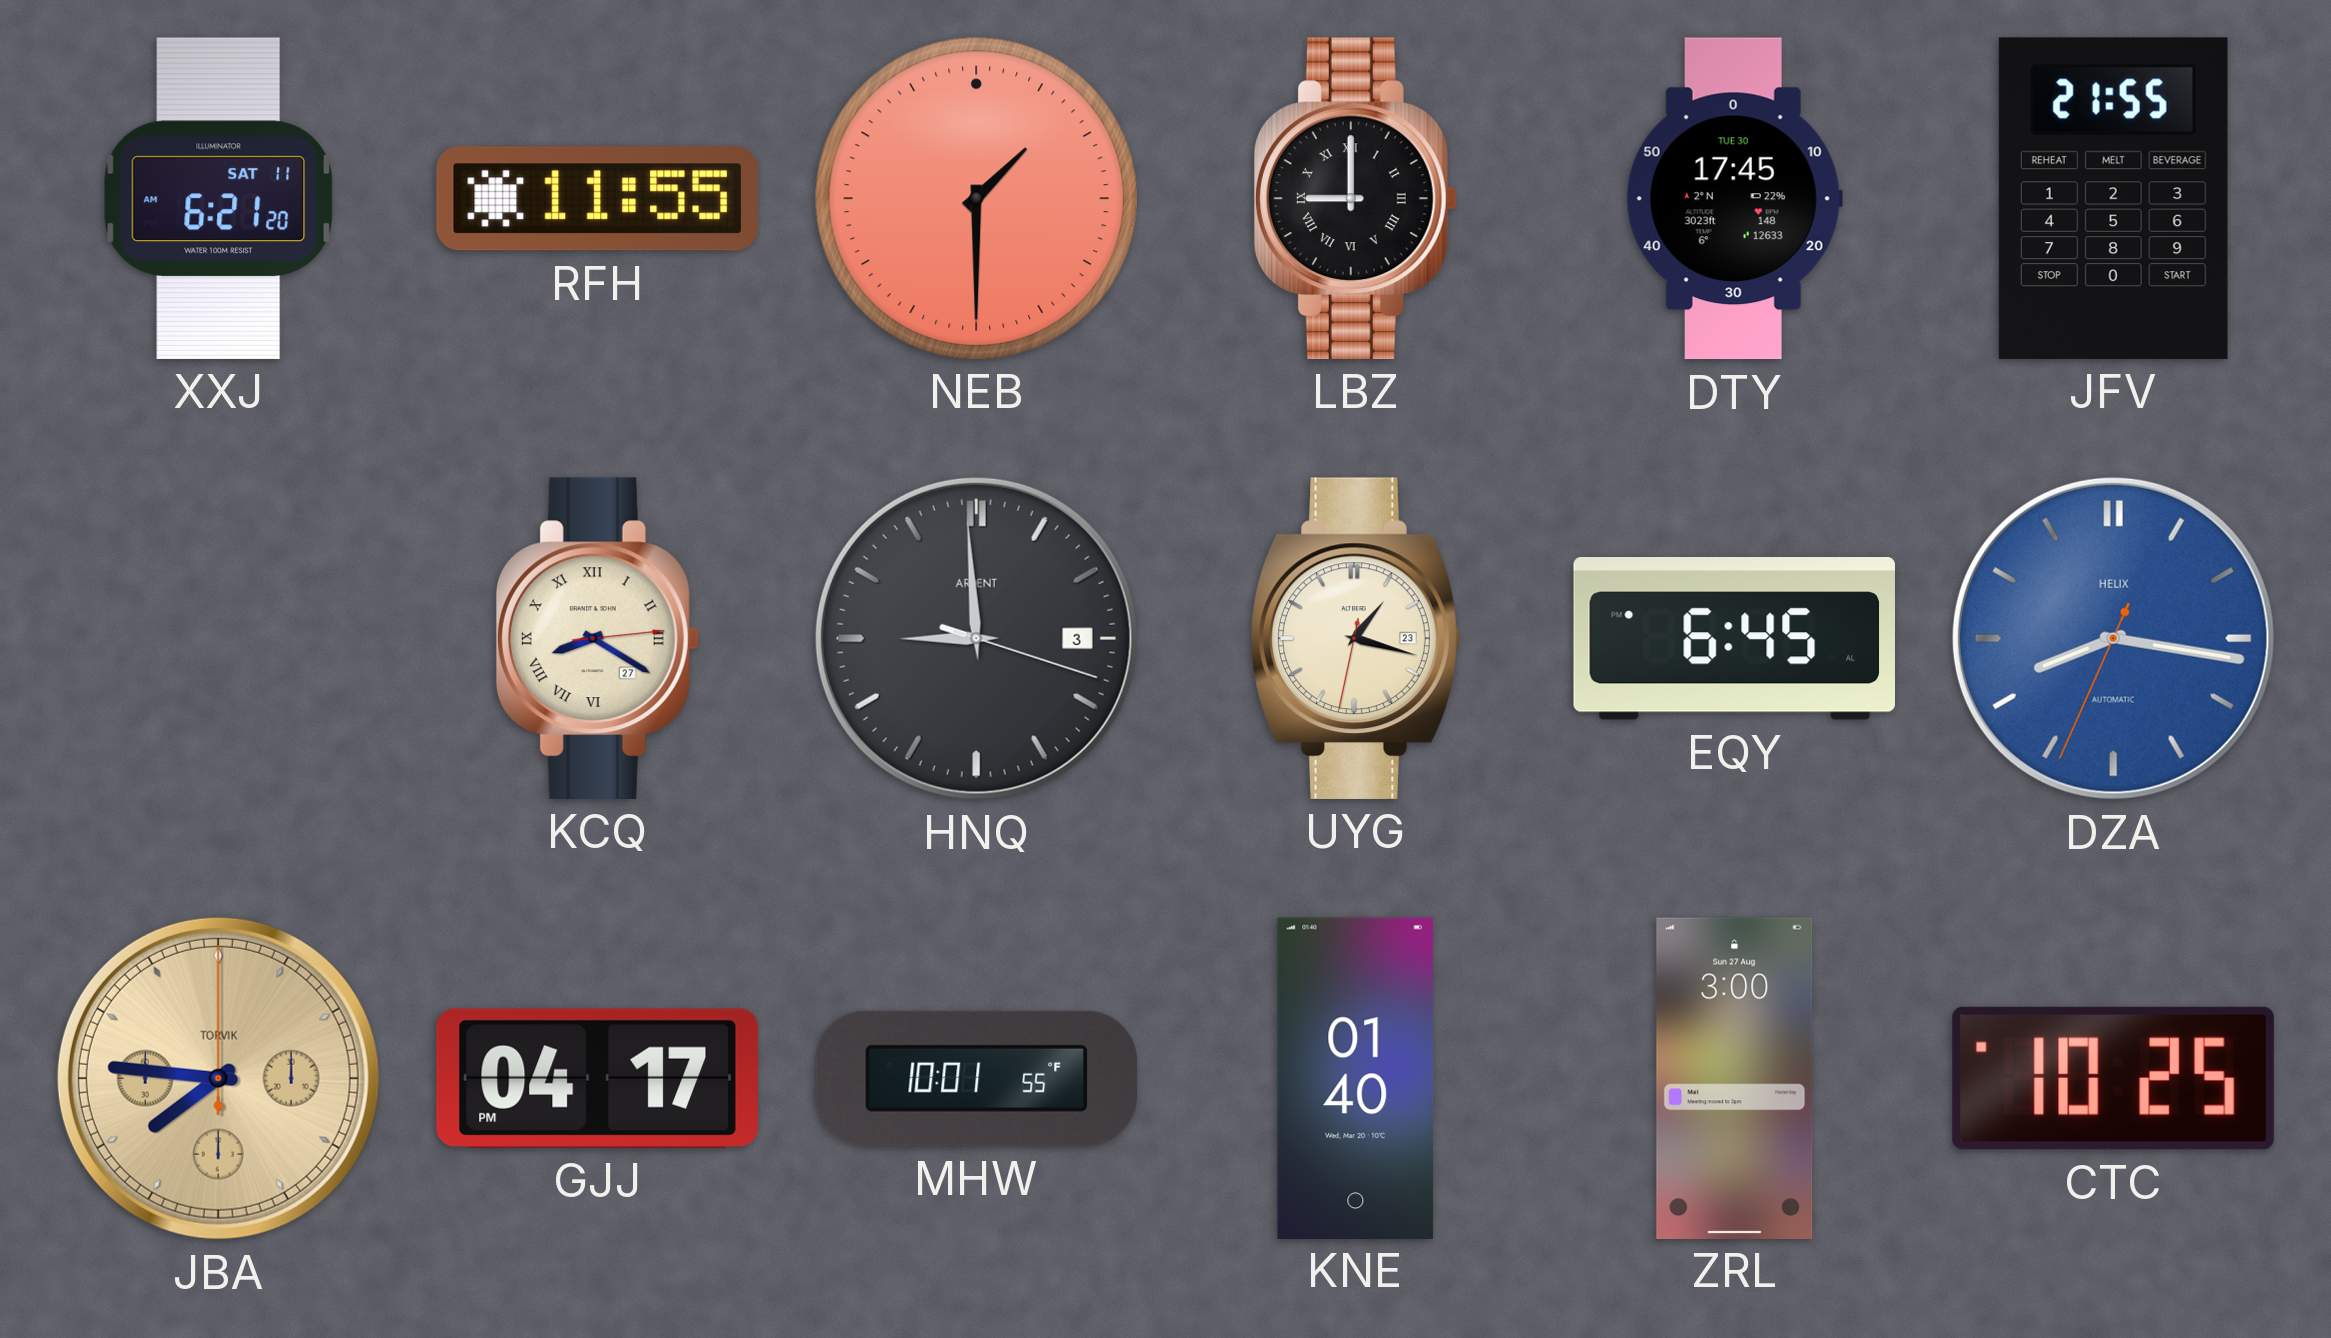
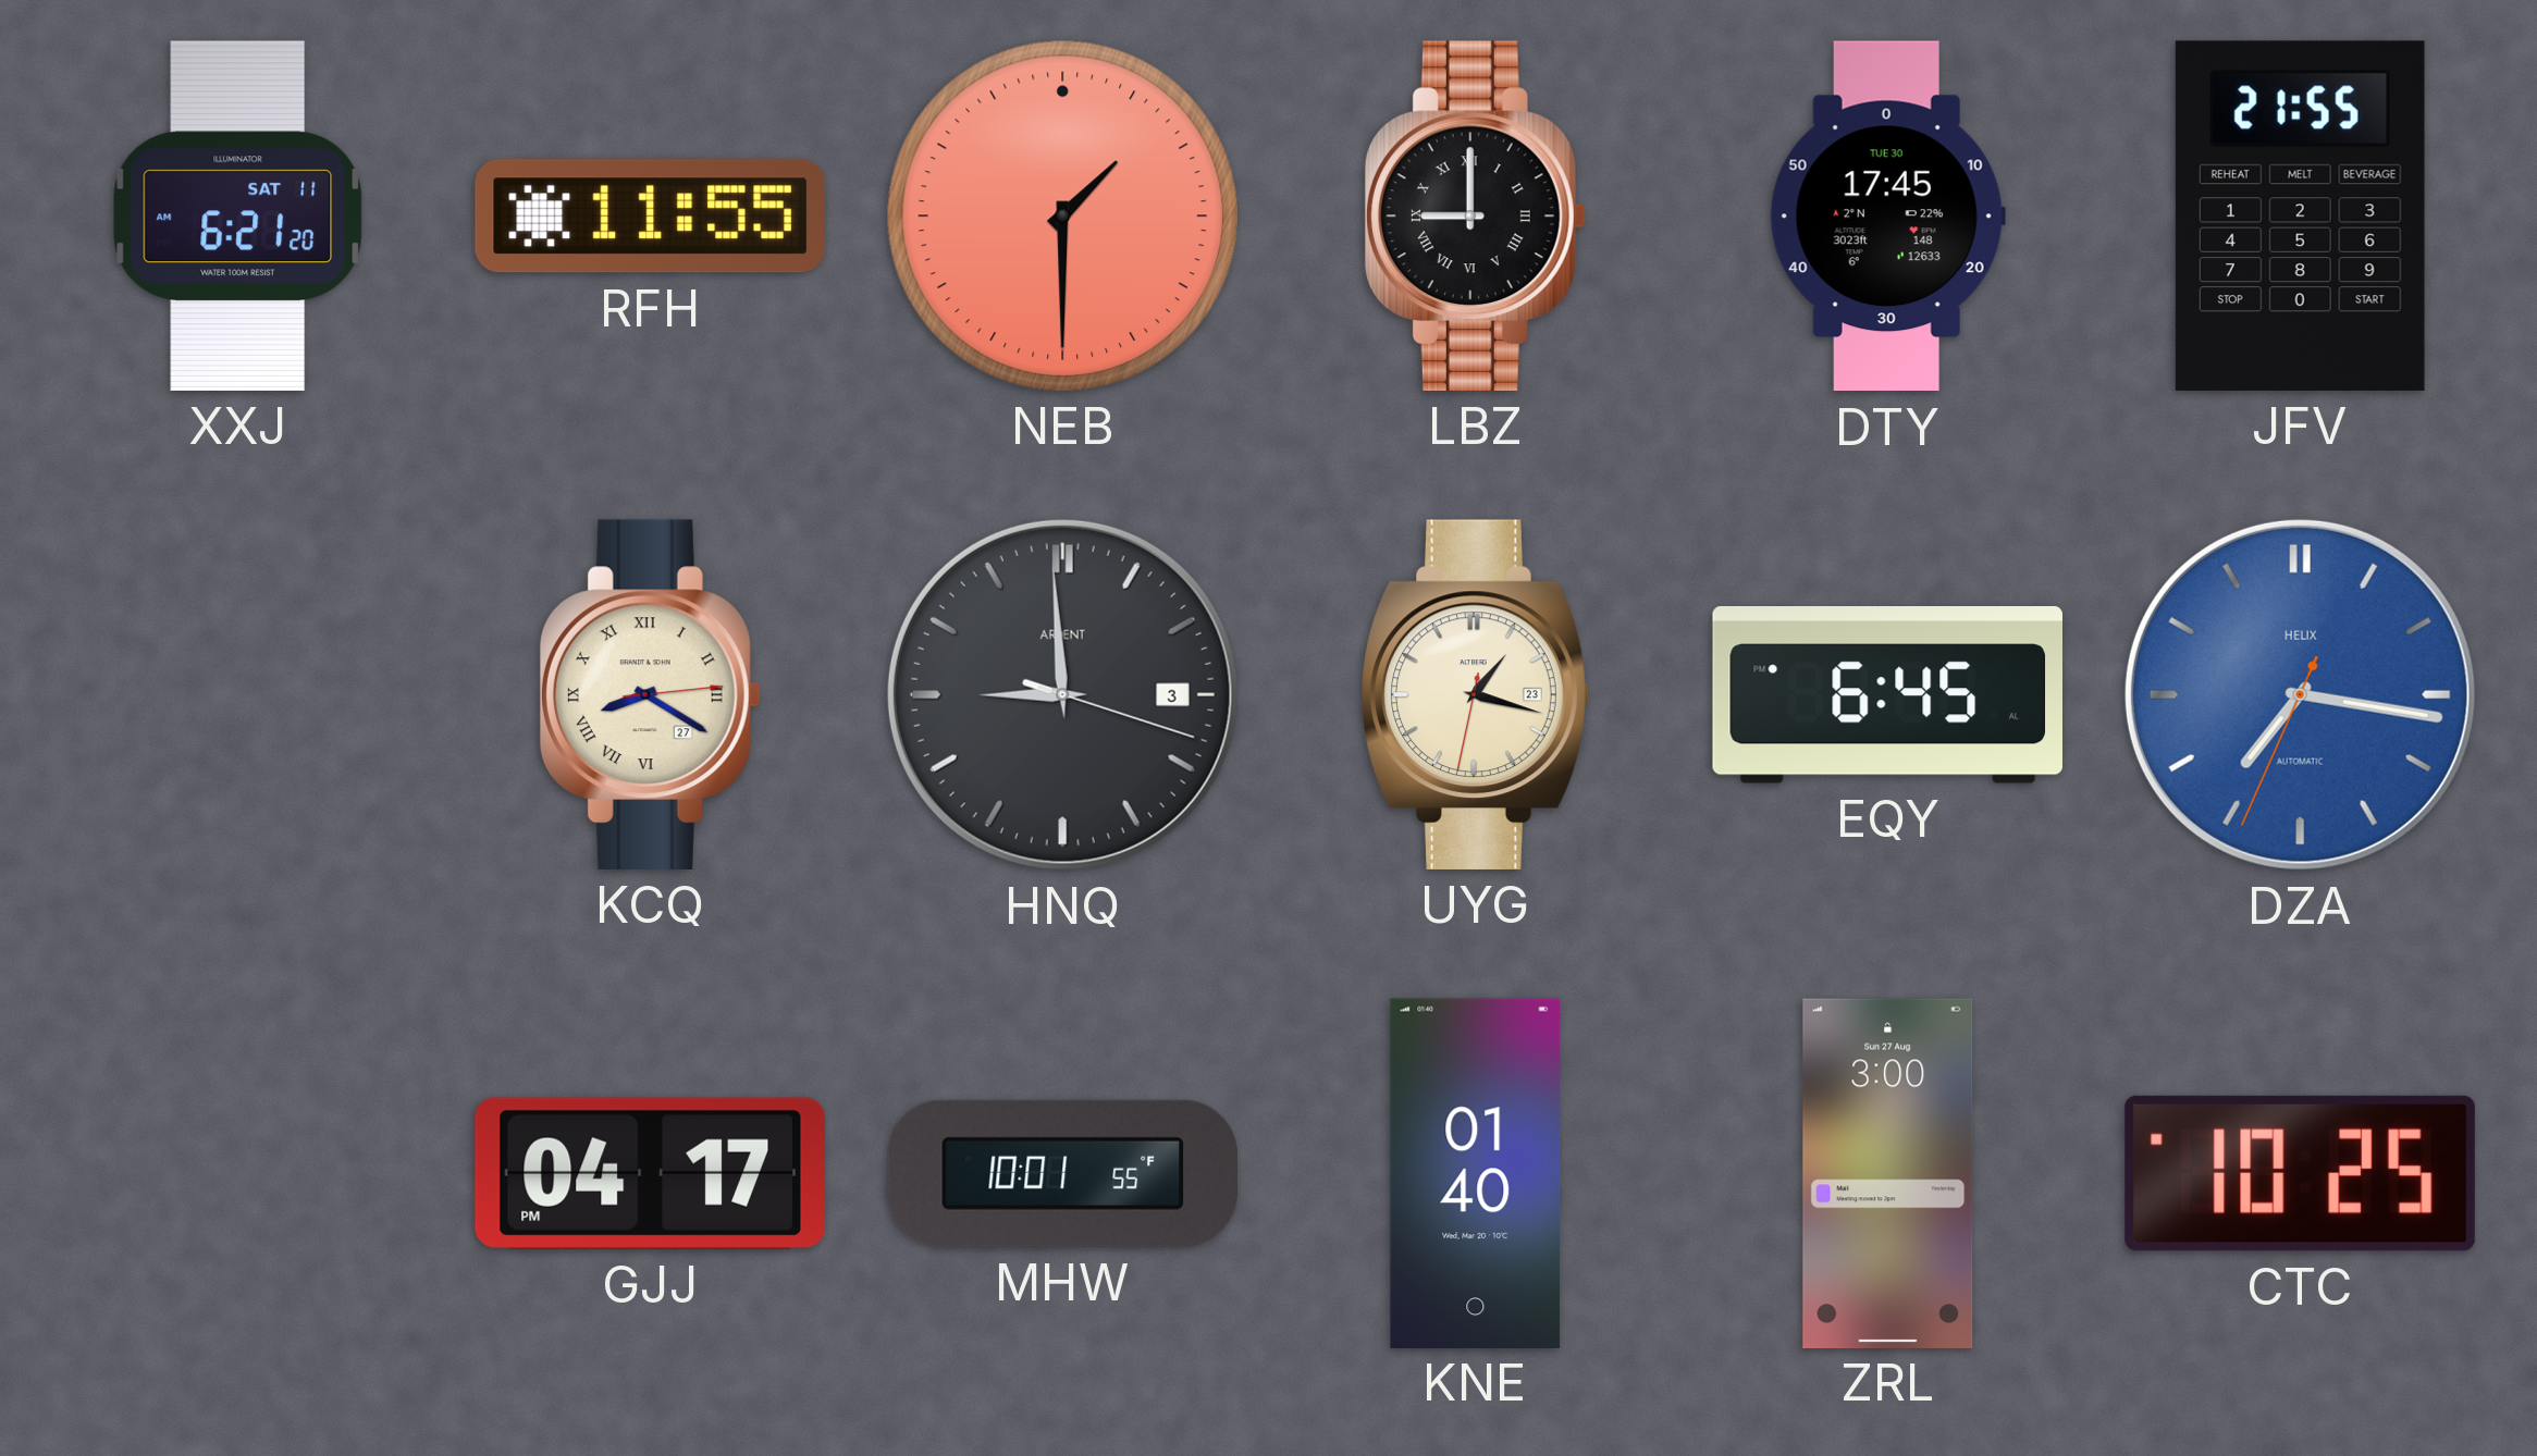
DZA: 8:16 -> 7:16 (2300, 694)
JBA: 7:46 -> none (218, 1078)
